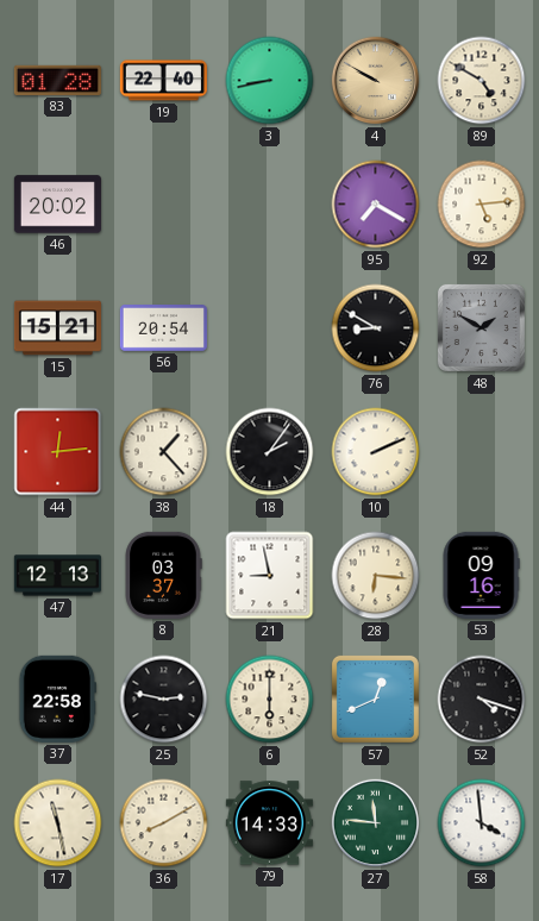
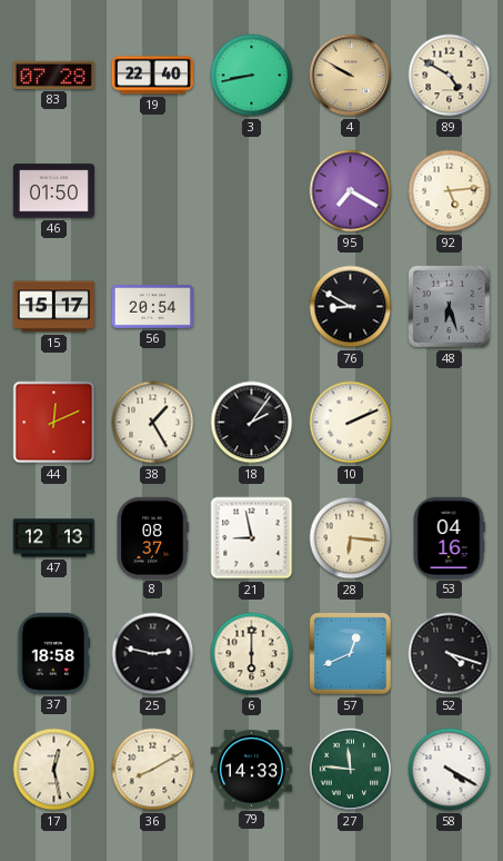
83: 01:28 -> 07:28 (53, 75)
46: 20:02 -> 01:50 (53, 191)
15: 15:21 -> 15:17 (53, 307)
48: 1:50 -> 6:27 (449, 306)
44: 12:14 -> 12:11 (54, 423)
38: 1:23 -> 1:25 (153, 423)
8: 03:37 -> 08:37 (152, 537)
53: 09:16 -> 04:16 (449, 537)
37: 22:58 -> 18:58 (53, 653)
17: 11:28 -> 12:28 (54, 770)
58: 3:59 -> 4:20 (450, 770)
